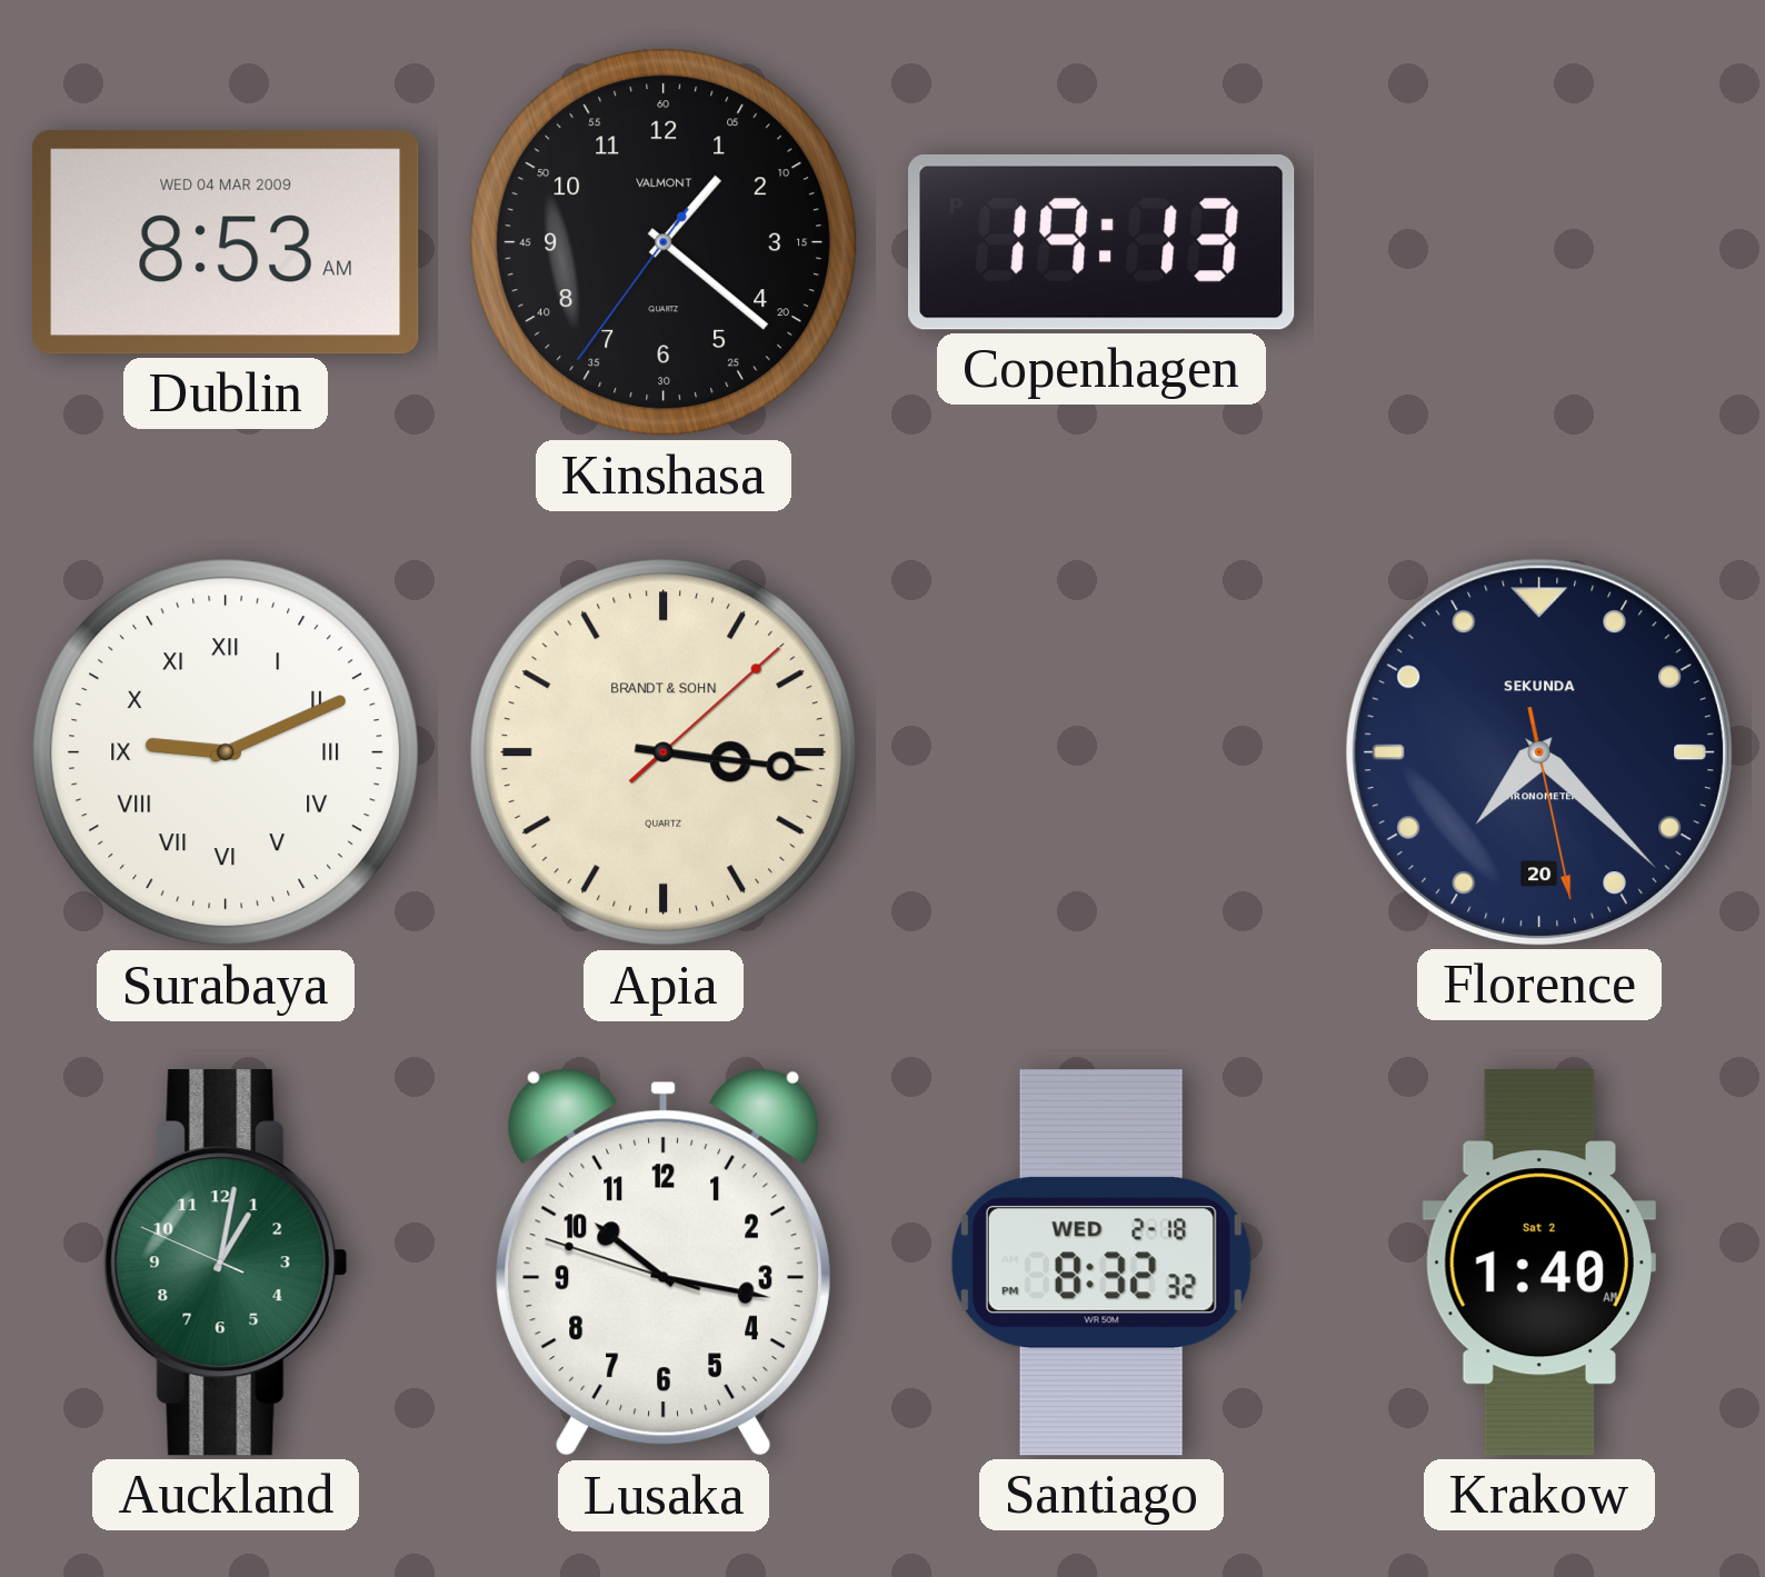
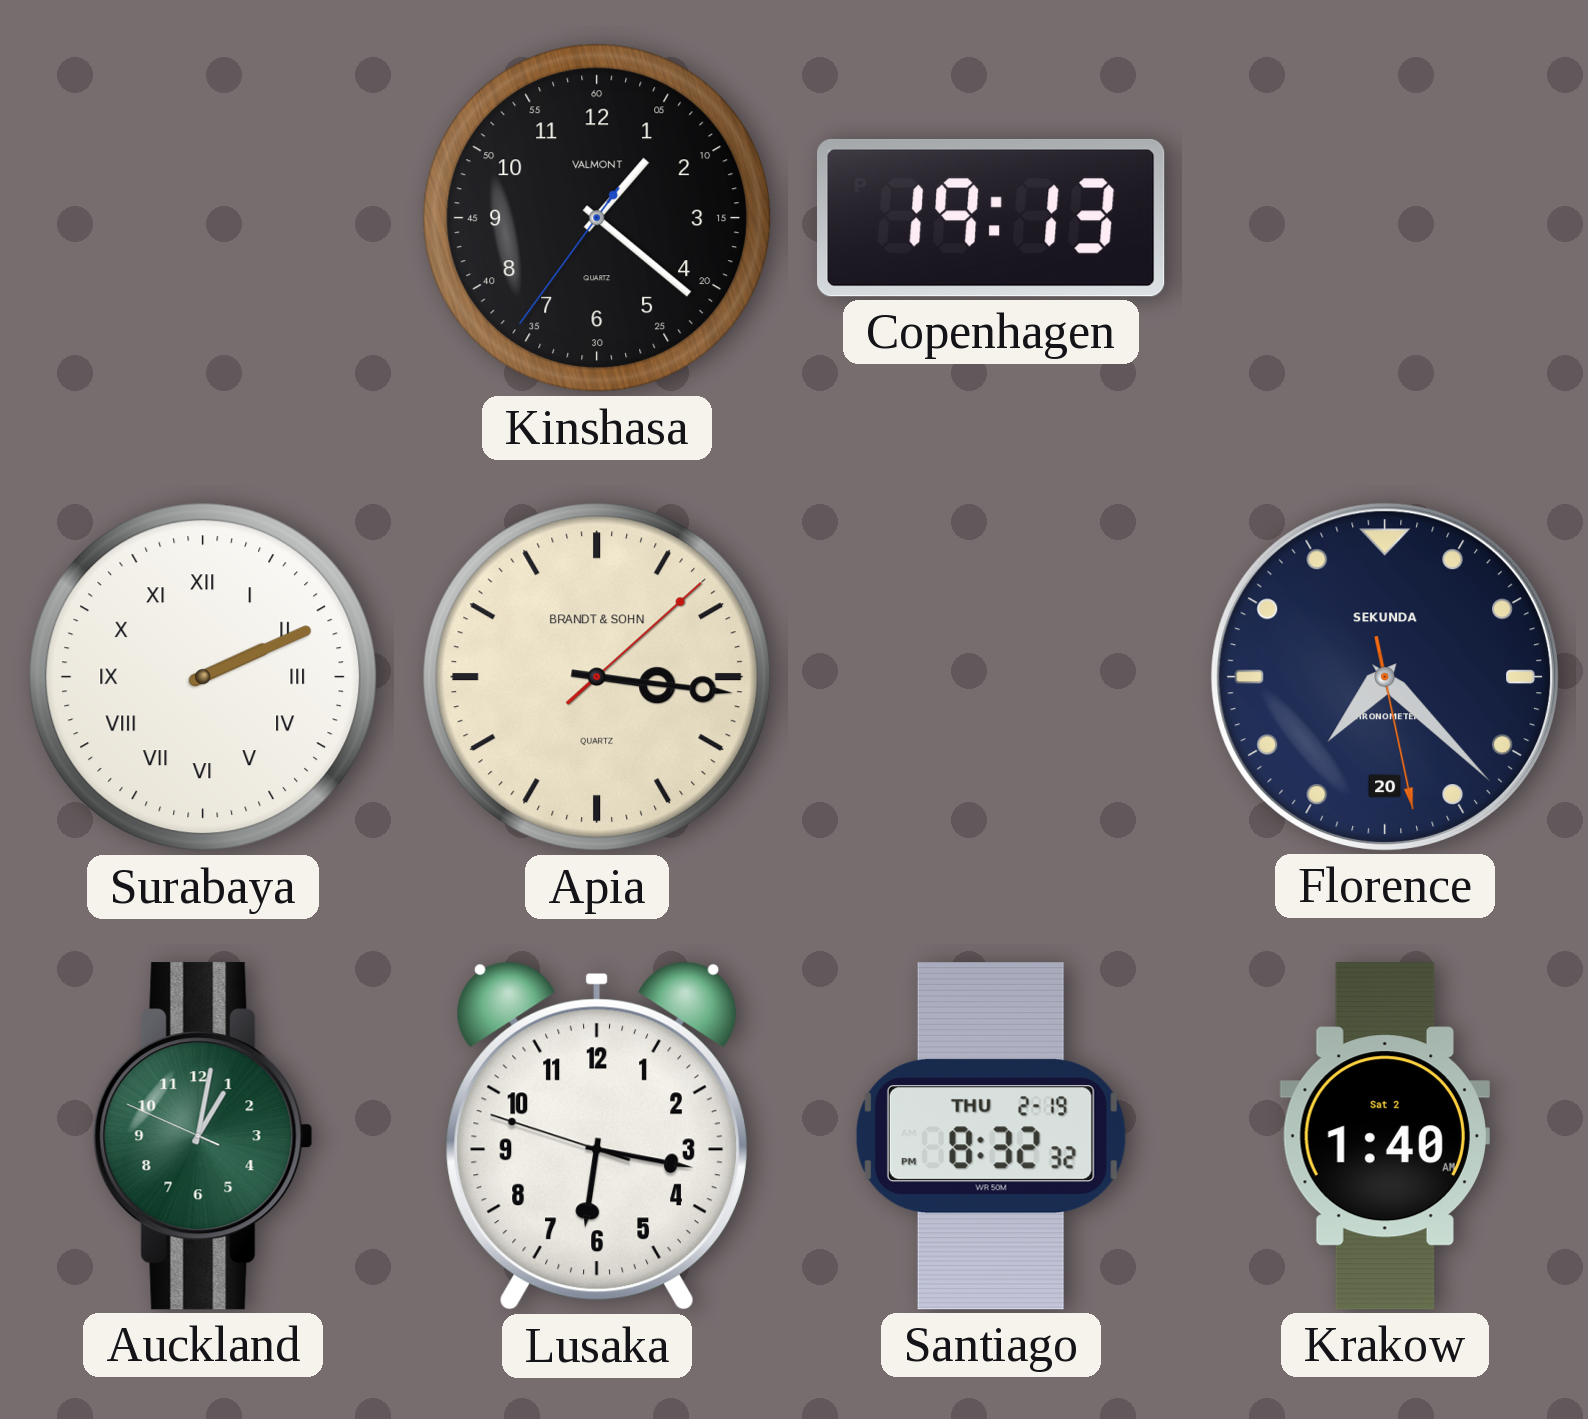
Dublin: 8:53 -> none (227, 242)
Surabaya: 9:11 -> 2:11 (203, 677)
Lusaka: 10:16 -> 6:16 (597, 1136)
Santiago date: WED 2-18 -> THU 2-19 (991, 1136)
